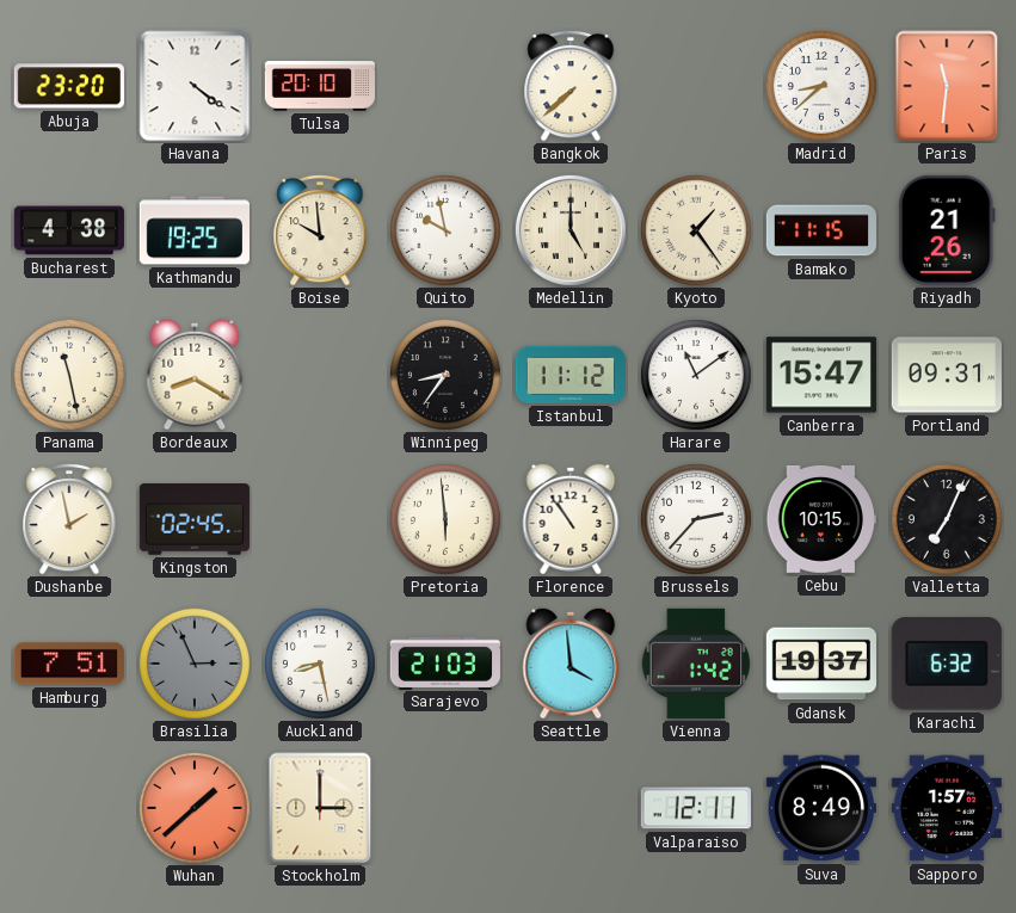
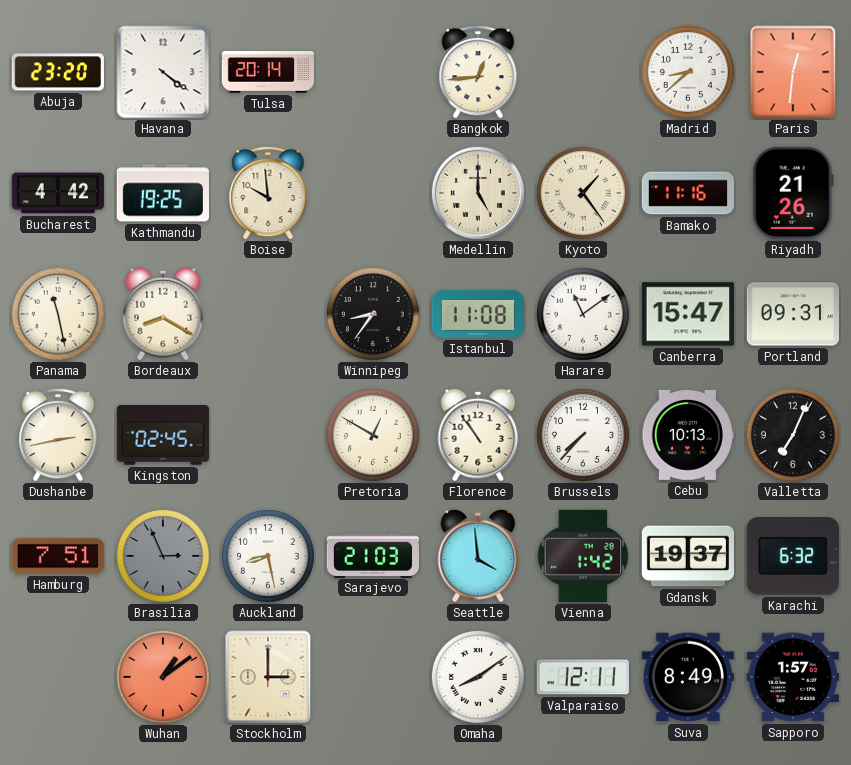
Tulsa: 20:10 -> 20:14 (268, 72)
Bangkok: 7:38 -> 12:44 (478, 72)
Paris: 11:31 -> 12:31 (793, 72)
Bucharest: 4:38 -> 4:42 (58, 193)
Quito: 9:58 -> none (445, 230)
Bamako: 11:15 -> 11:16 (687, 193)
Istanbul: 11:12 -> 11:08 (477, 314)
Dushanbe: 1:58 -> 2:43 (58, 435)
Pretoria: 5:59 -> 12:50 (373, 435)
Brussels: 2:37 -> 7:37 (583, 435)
Cebu: 10:15 -> 10:13 (688, 435)
Wuhan: 1:38 -> 1:09 (163, 677)
Omaha: none -> 8:09 (478, 677)
